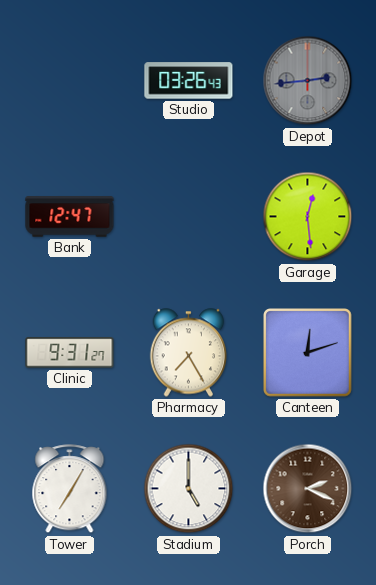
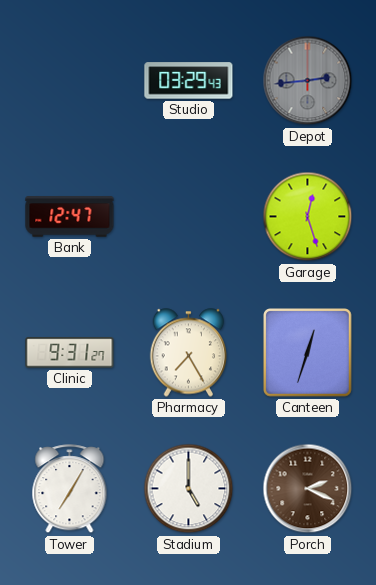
Studio: 03:26 -> 03:29 (189, 81)
Garage: 12:29 -> 12:27 (308, 217)
Canteen: 12:12 -> 12:33 (308, 353)
